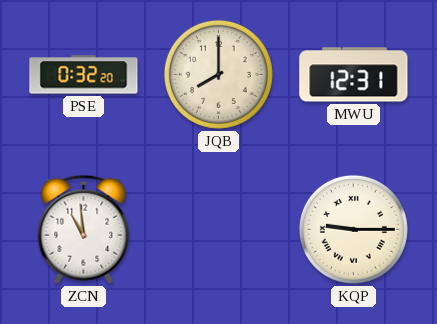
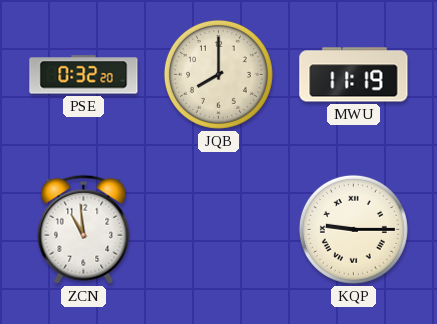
MWU: 12:31 -> 11:19 (354, 75)
